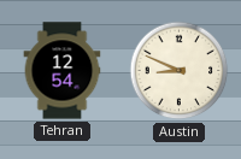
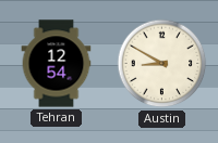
Austin: 8:49 -> 8:50 (162, 64)
